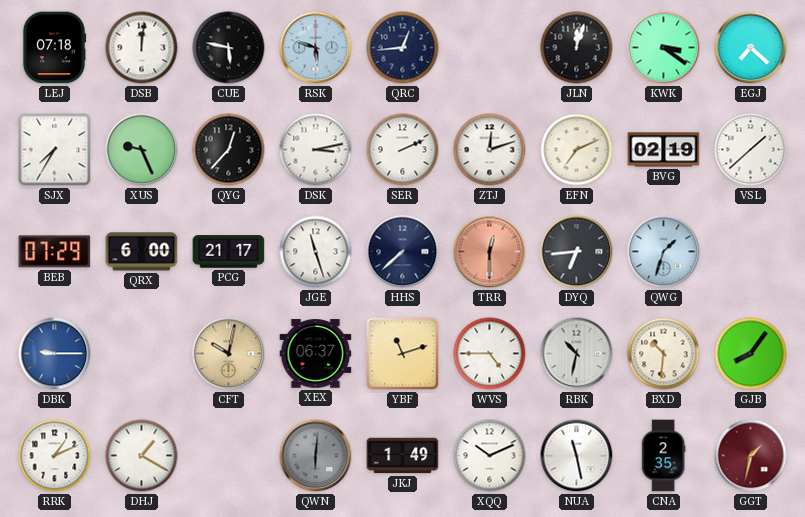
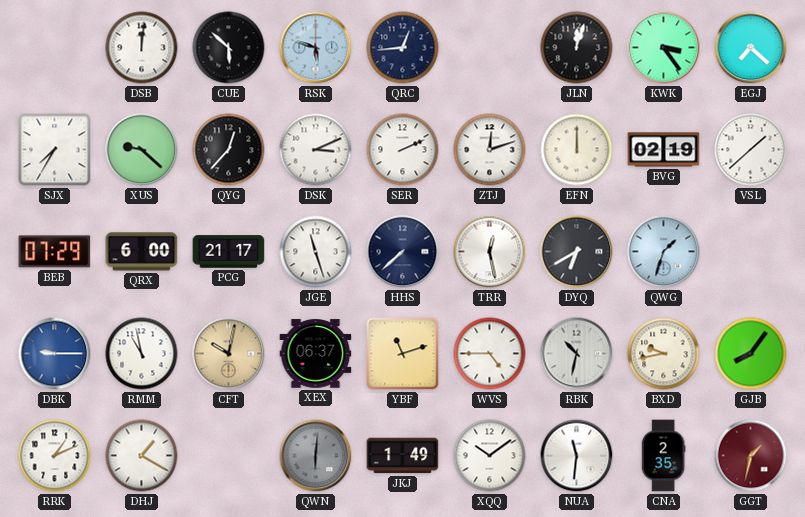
LEJ: 07:18 -> none (54, 48)
CUE: 5:47 -> 5:52 (229, 48)
KWK: 3:21 -> 3:24 (664, 48)
XUS: 9:26 -> 9:22 (142, 150)
DSK: 3:13 -> 3:11 (316, 150)
EFN: 7:11 -> 12:00 (577, 150)
TRR: 12:30 -> 12:28 (490, 252)
TRR dial: salmon -> white (490, 252)
DYQ: 6:44 -> 6:40 (577, 252)
RMM: none -> 10:58 (142, 354)
BXD: 10:31 -> 9:43 (664, 354)
XQQ: 10:11 -> 10:09 (490, 456)
NUA: 11:28 -> 11:31 (577, 456)
